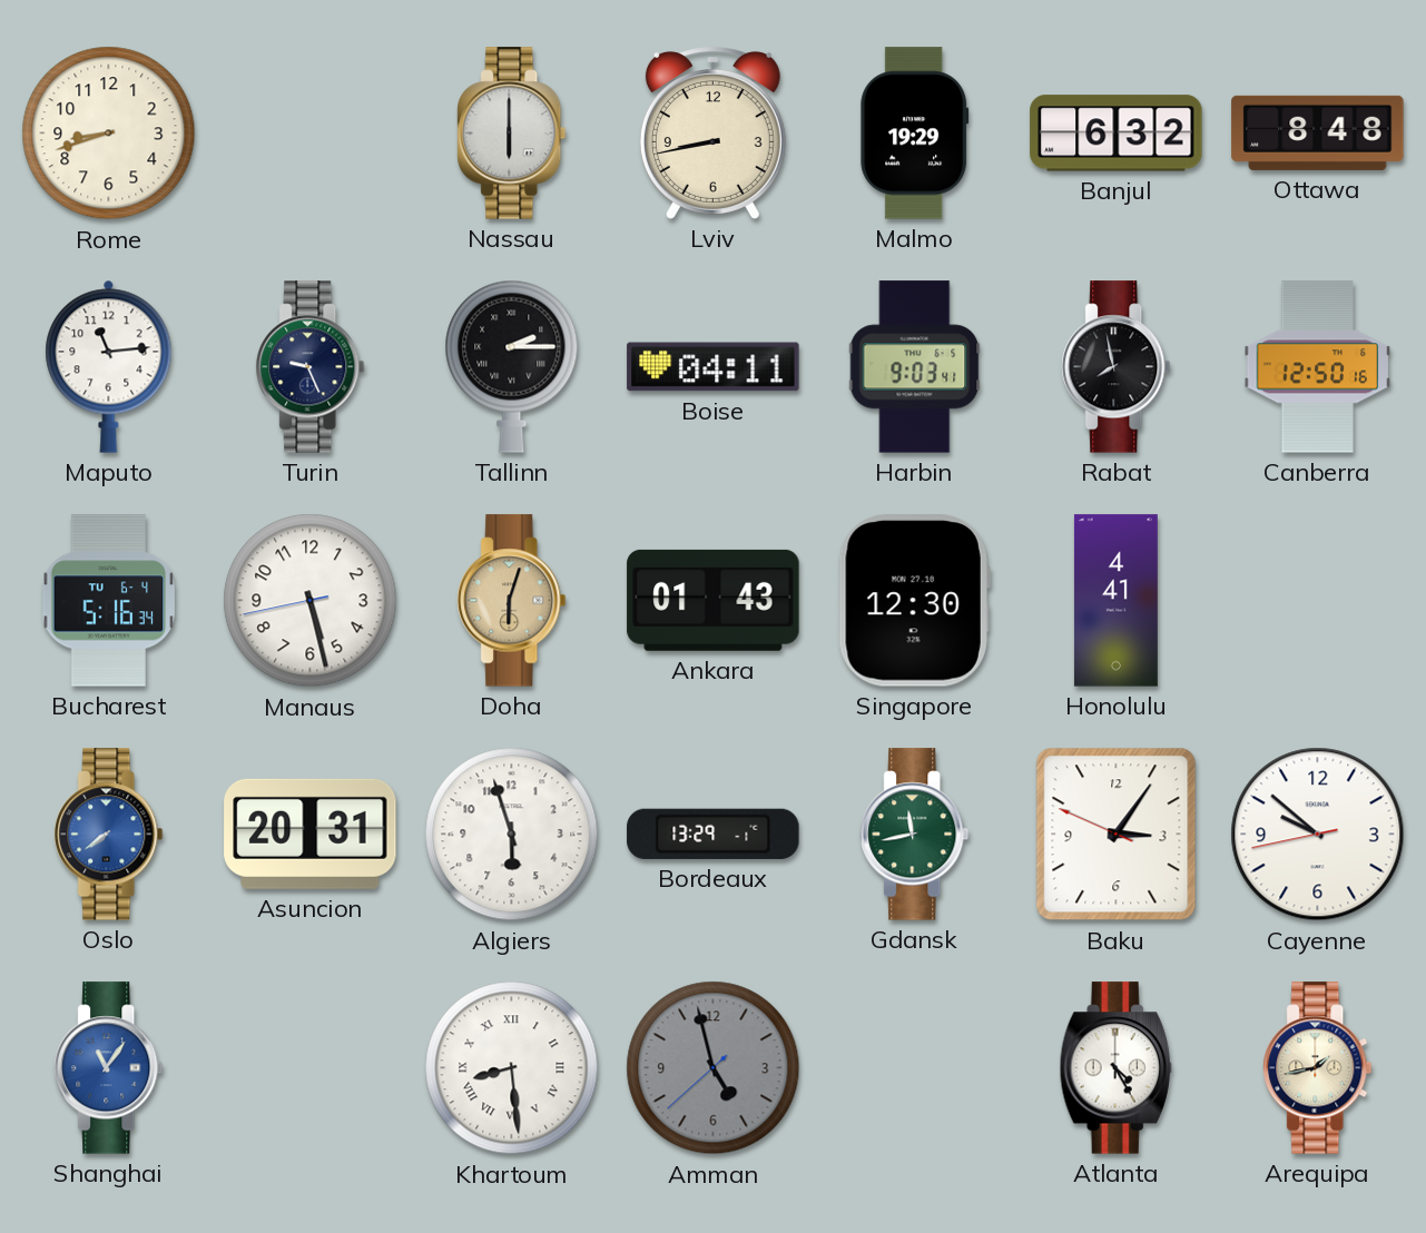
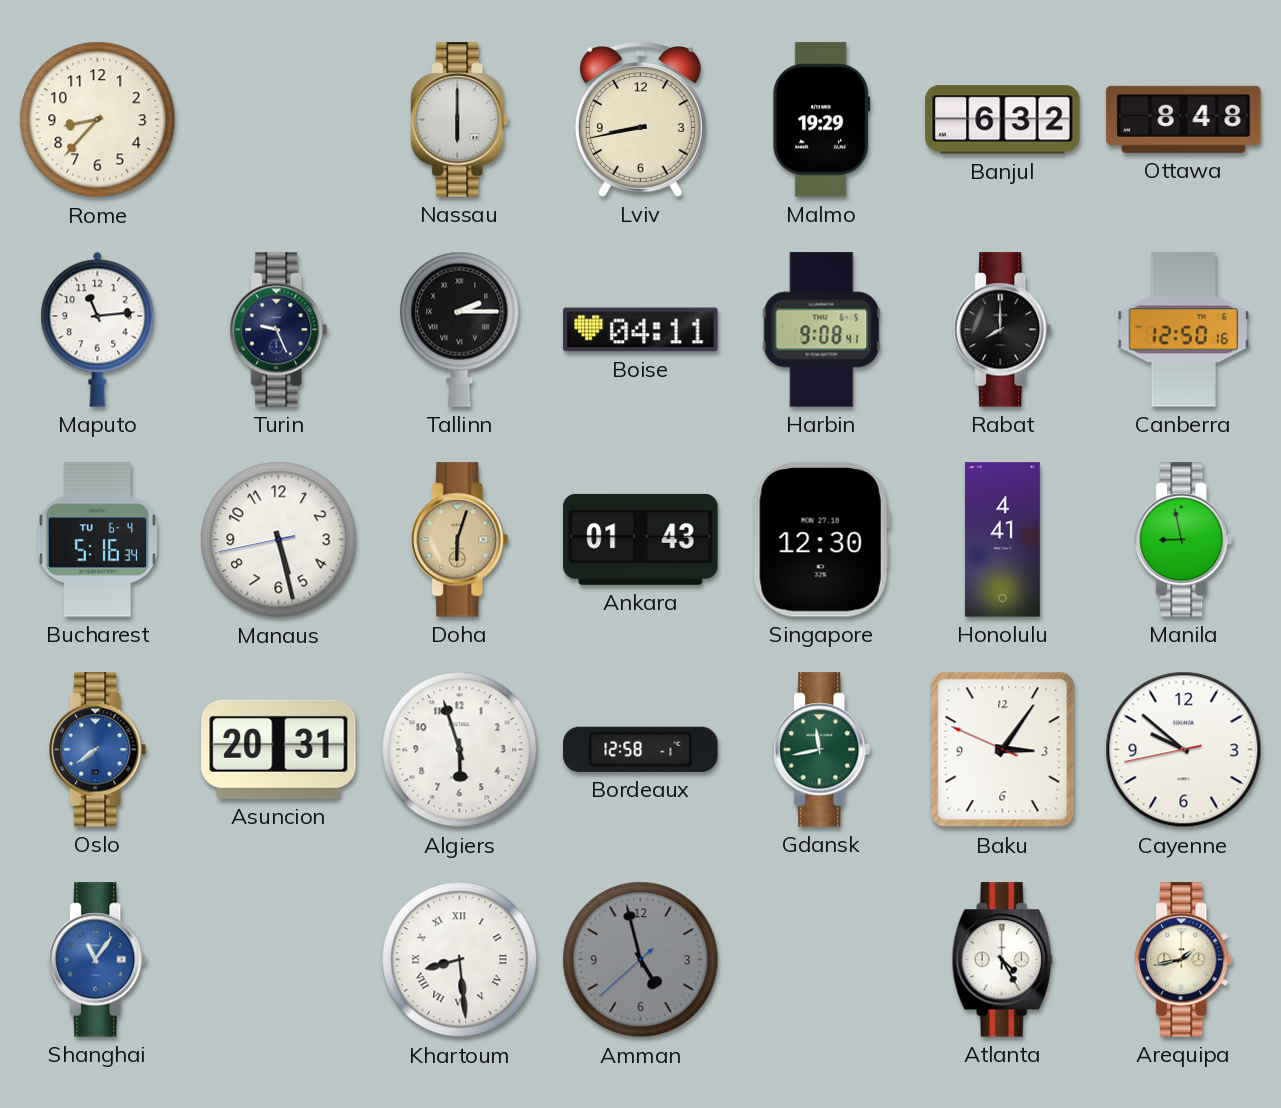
Rome: 8:42 -> 8:37 (98, 120)
Harbin: 9:03 -> 9:08 (822, 330)
Rabat: 7:58 -> 8:00 (1003, 330)
Manila: none -> 8:58 (1184, 540)
Bordeaux: 13:29 -> 12:58 (641, 749)
